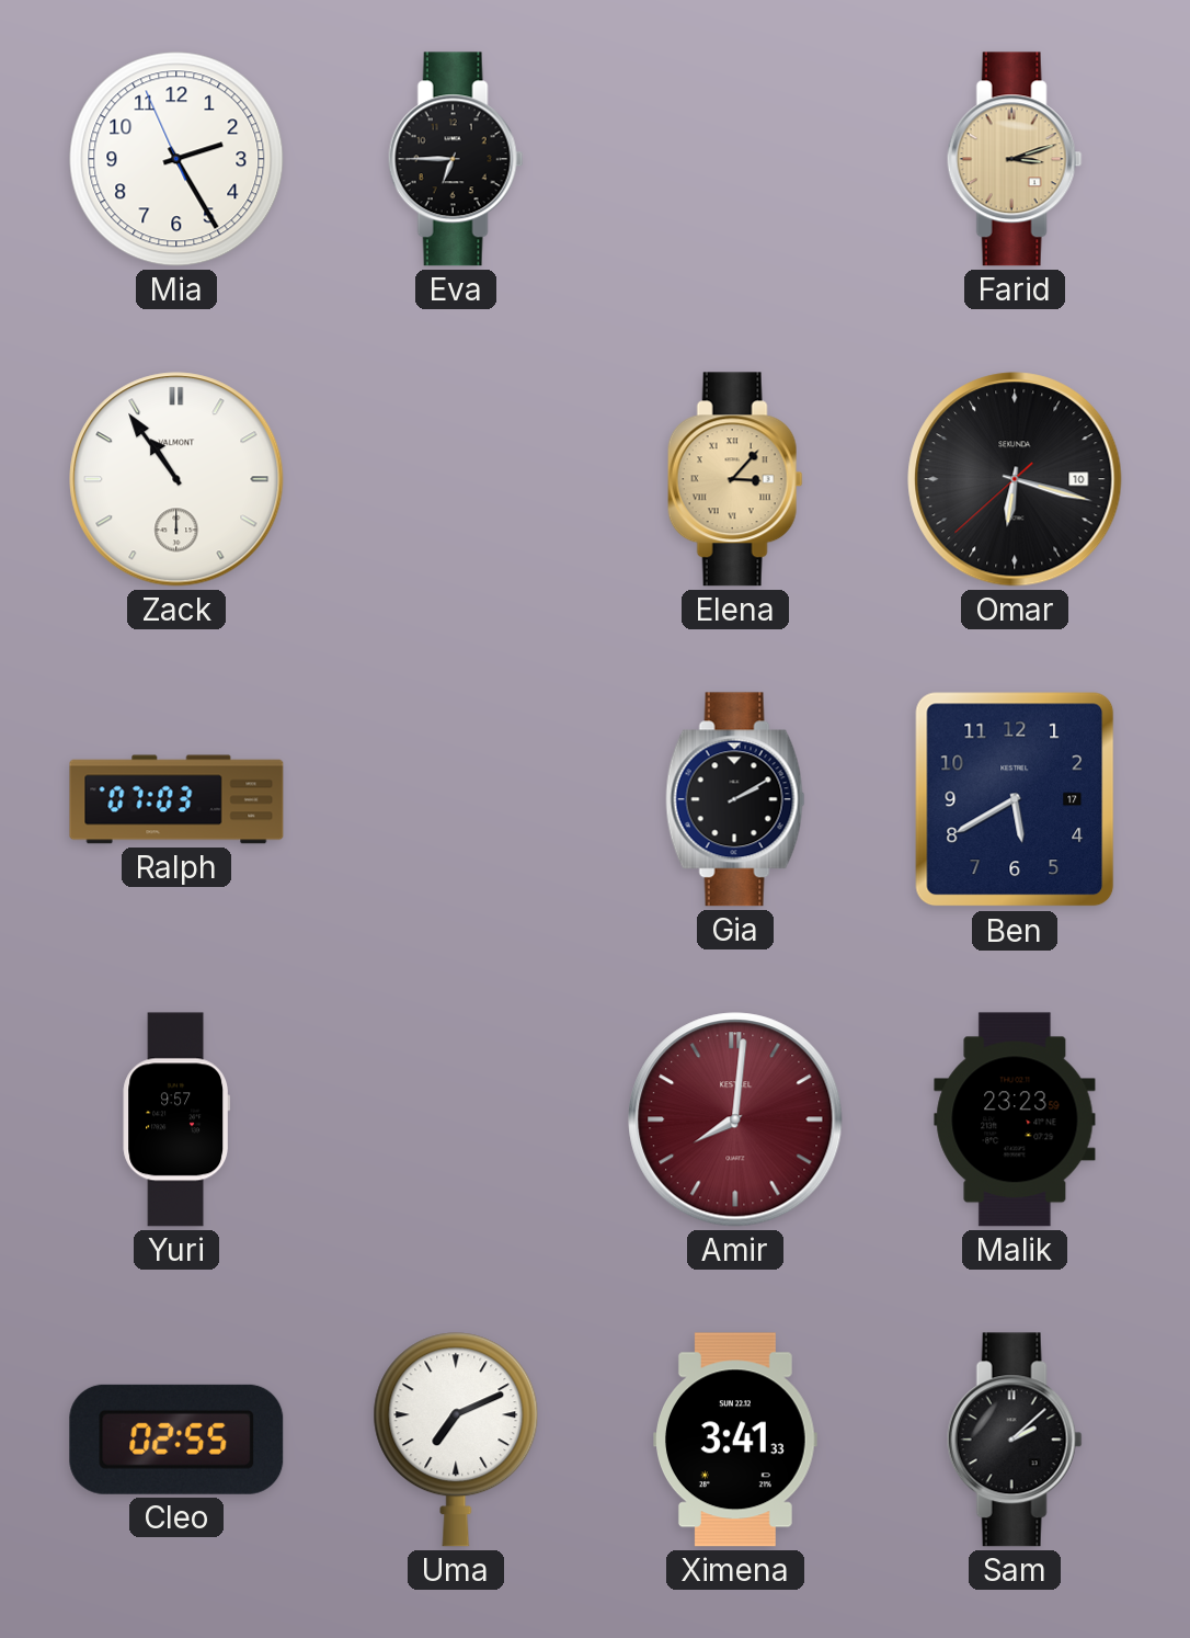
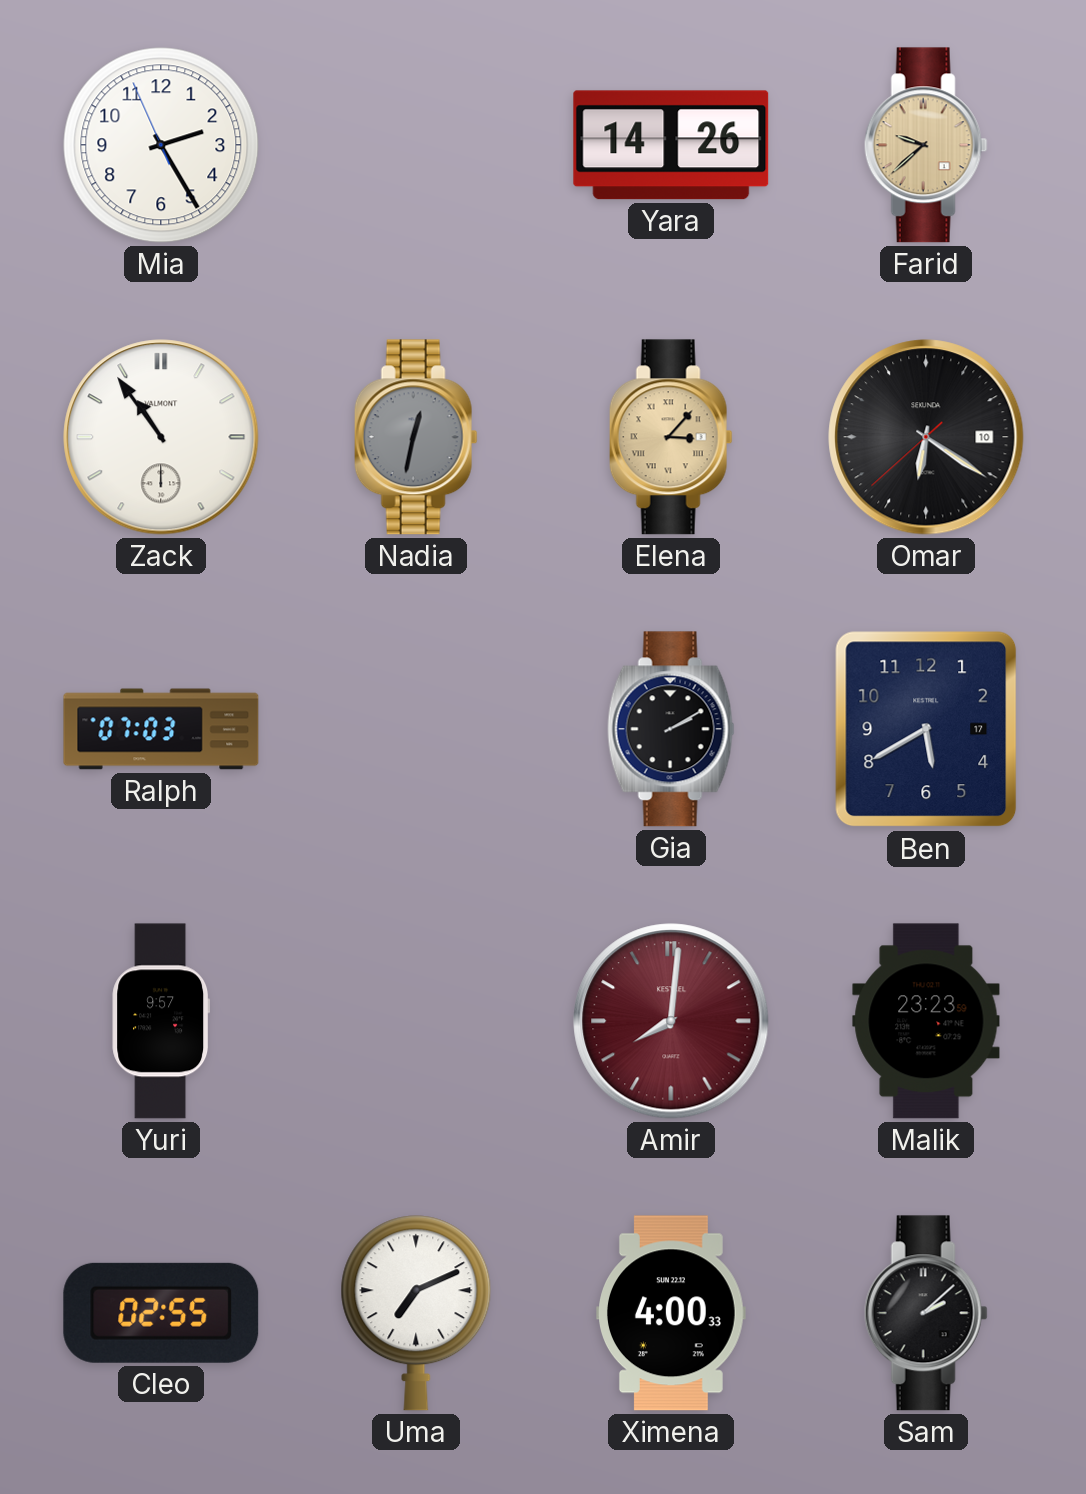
Eva: 6:45 -> none (456, 159)
Yara: none -> 14:26 (671, 145)
Farid: 3:12 -> 9:38 (926, 145)
Nadia: none -> 12:32 (416, 437)
Omar: 6:17 -> 6:20 (926, 437)
Ximena: 3:41 -> 4:00 (672, 1313)
